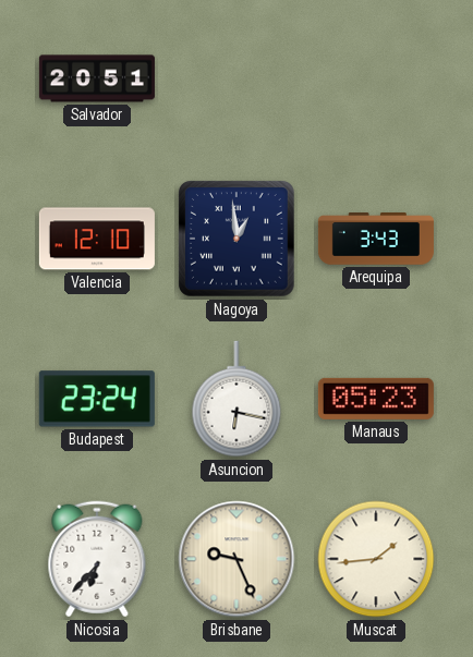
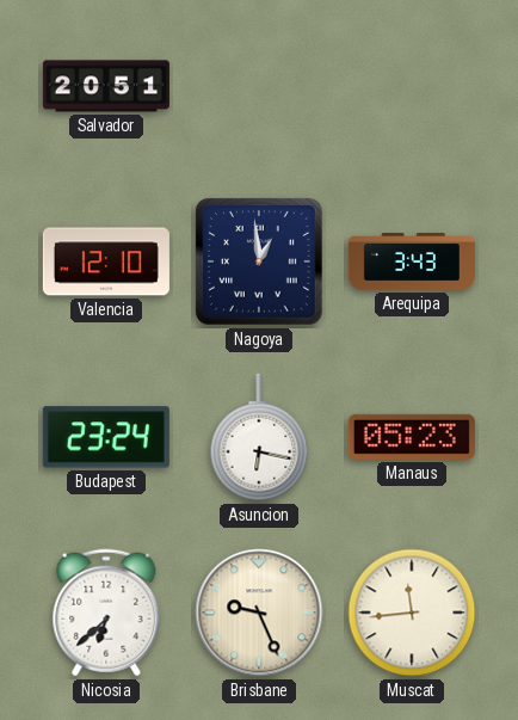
Nicosia: 6:37 -> 6:38 (106, 613)
Muscat: 1:44 -> 11:44 (412, 613)
